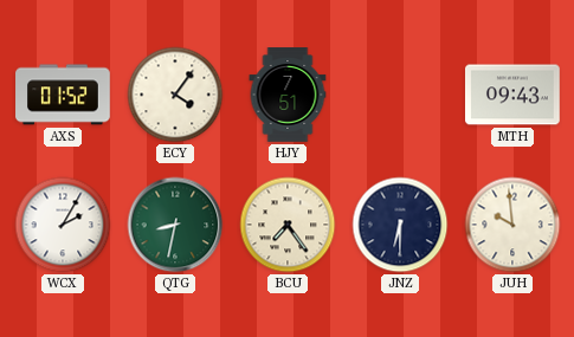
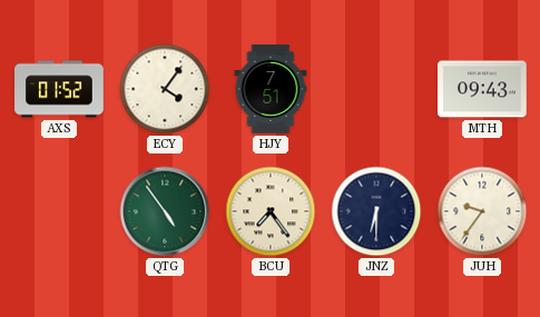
WCX: 2:05 -> none (63, 225)
QTG: 8:32 -> 4:54 (165, 211)
JUH: 9:59 -> 9:36 (482, 211)
